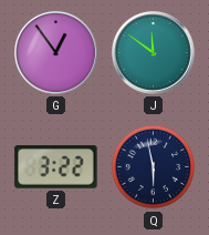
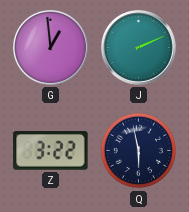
G: 12:54 -> 12:59 (50, 47)
J: 11:51 -> 2:11 (138, 47)
